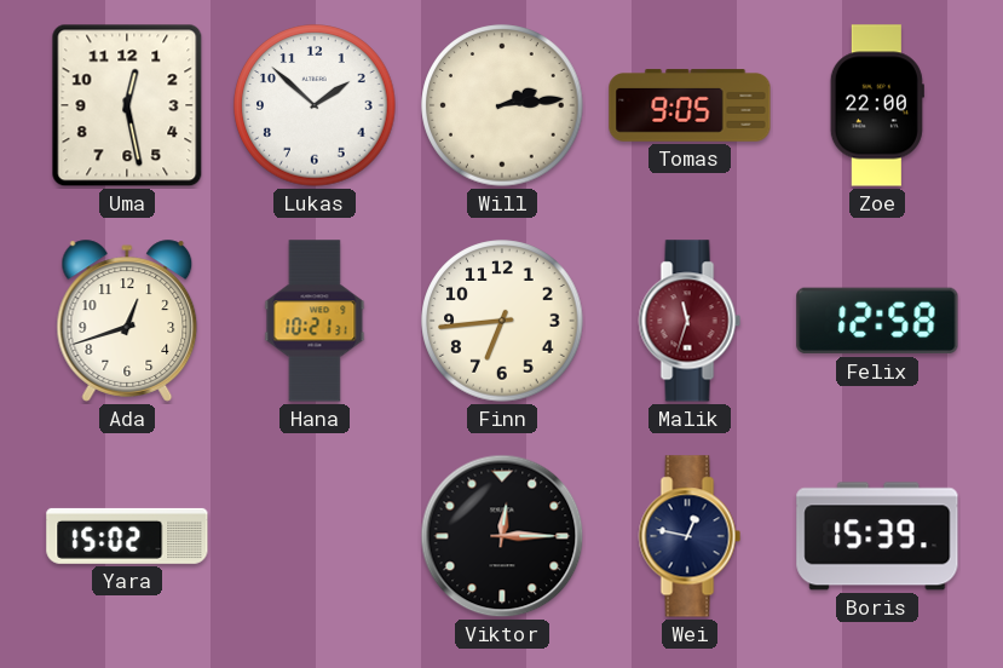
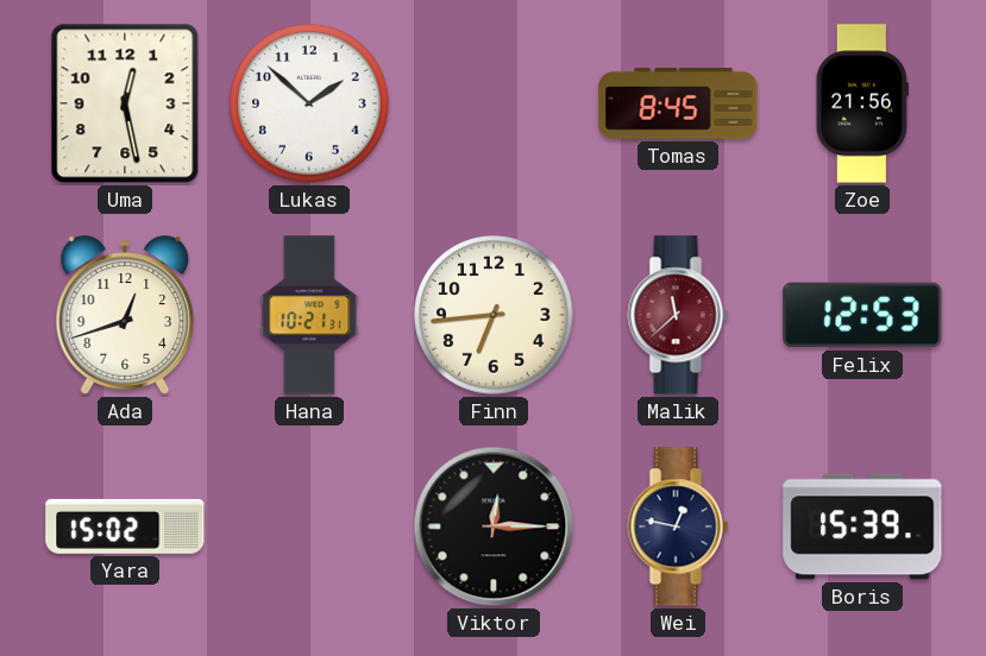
Will: 2:14 -> none (502, 105)
Tomas: 9:05 -> 8:45 (678, 103)
Zoe: 22:00 -> 21:56 (862, 103)
Malik: 11:33 -> 11:38 (678, 315)
Felix: 12:58 -> 12:53 (862, 315)
